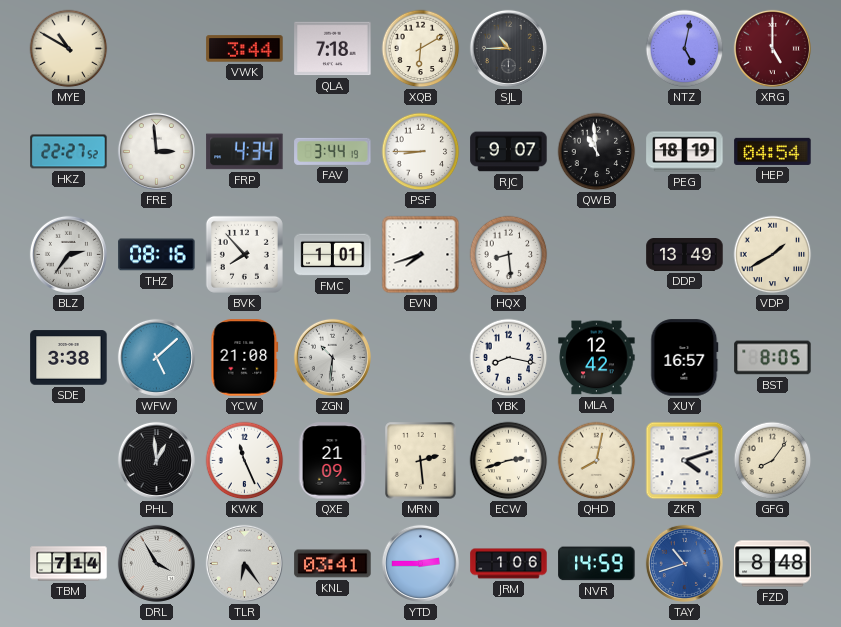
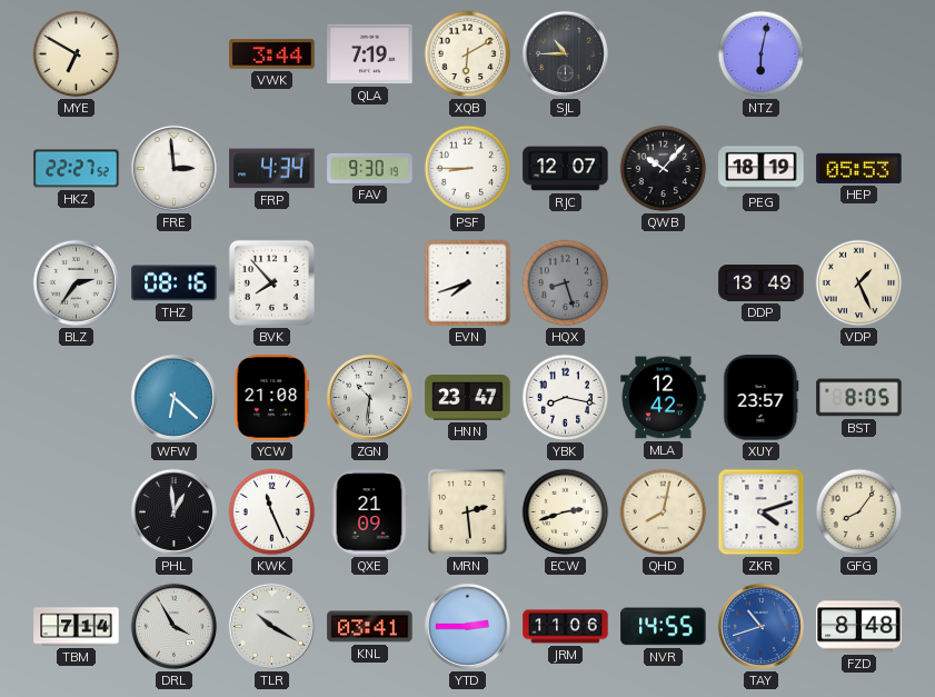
MYE: 10:50 -> 6:50 (77, 54)
QLA: 7:18 -> 7:19 (370, 54)
NTZ: 5:02 -> 6:02 (762, 54)
XRG: 5:00 -> none (772, 48)
FAV: 3:44 -> 9:30 (370, 168)
RJC: 9:07 -> 12:07 (566, 169)
QWB: 10:59 -> 10:07 (664, 169)
HEP: 04:54 -> 05:53 (859, 168)
FMC: 1:01 -> none (333, 255)
HQX: 8:29 -> 8:27 (566, 283)
HQX dial: white -> grey (566, 283)
VDP: 1:40 -> 1:26 (859, 283)
SDE: 3:38 -> none (69, 358)
WFW: 5:08 -> 6:22 (173, 397)
HNN: none -> 23:47 (468, 398)
XUY: 16:57 -> 23:57 (762, 398)
TLR: 6:24 -> 10:20 (271, 626)
JRM: 1:06 -> 11:06 (566, 627)
NVR: 14:59 -> 14:55 (664, 627)
